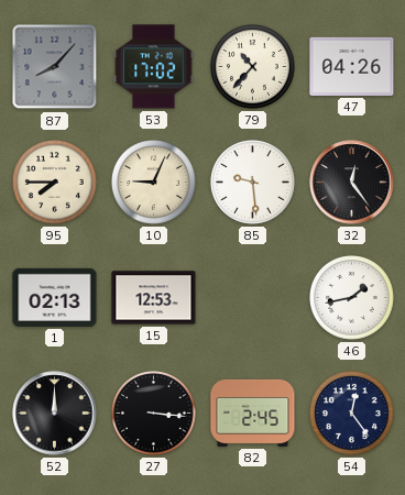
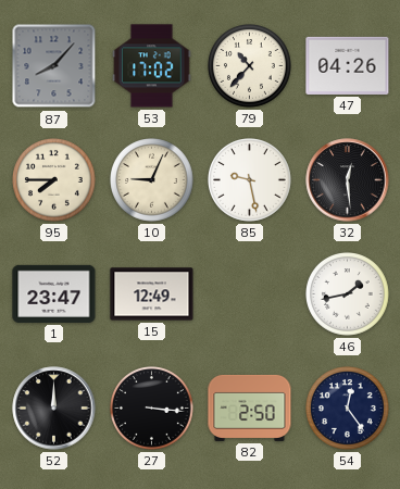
85: 9:29 -> 9:28 (250, 180)
32: 12:24 -> 12:29 (348, 180)
1: 02:13 -> 23:47 (54, 293)
15: 12:53 -> 12:49 (152, 294)
82: 2:45 -> 2:50 (250, 407)
